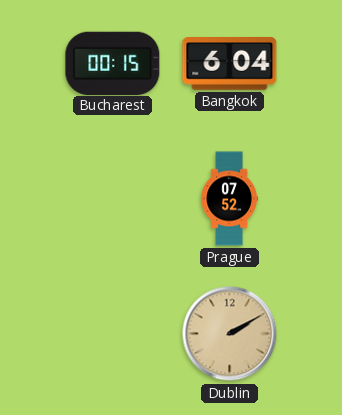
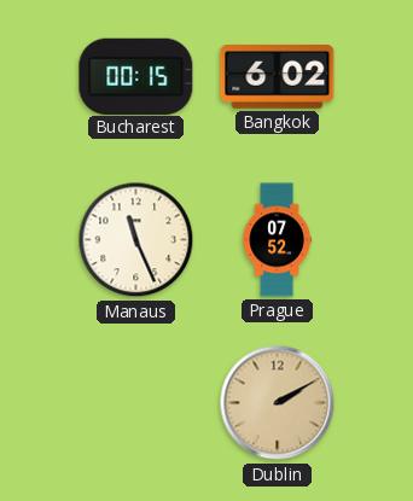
Bangkok: 6:04 -> 6:02 (278, 77)
Manaus: none -> 11:26 (136, 240)
